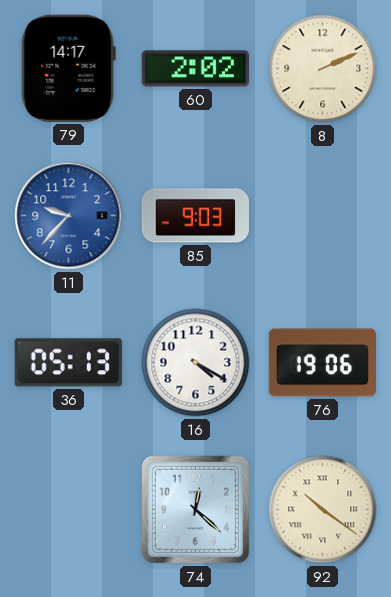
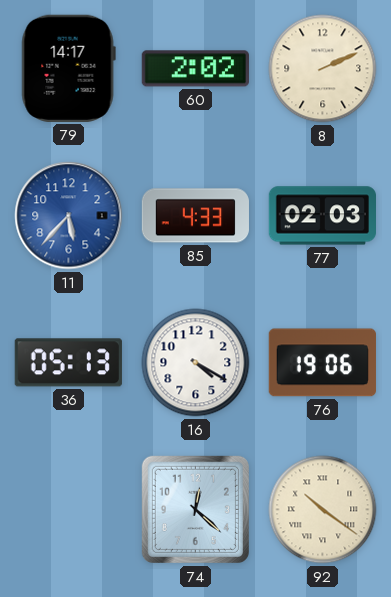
11: 9:37 -> 5:37 (69, 216)
85: 9:03 -> 4:33 (195, 216)
77: none -> 02:03 (322, 216)
